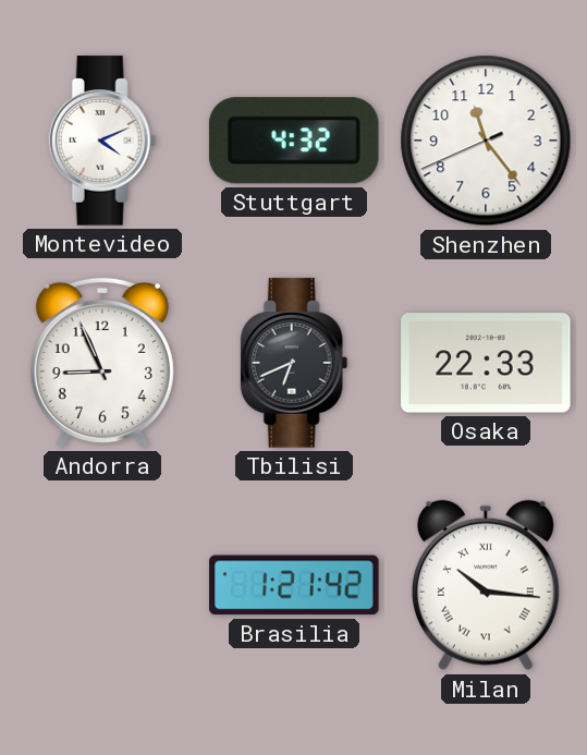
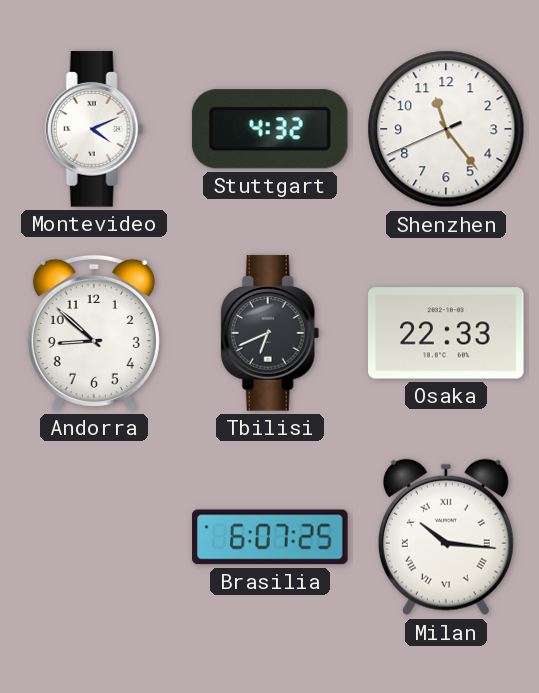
Andorra: 8:56 -> 8:52 (94, 333)
Brasilia: 1:21 -> 6:07 (270, 537)
